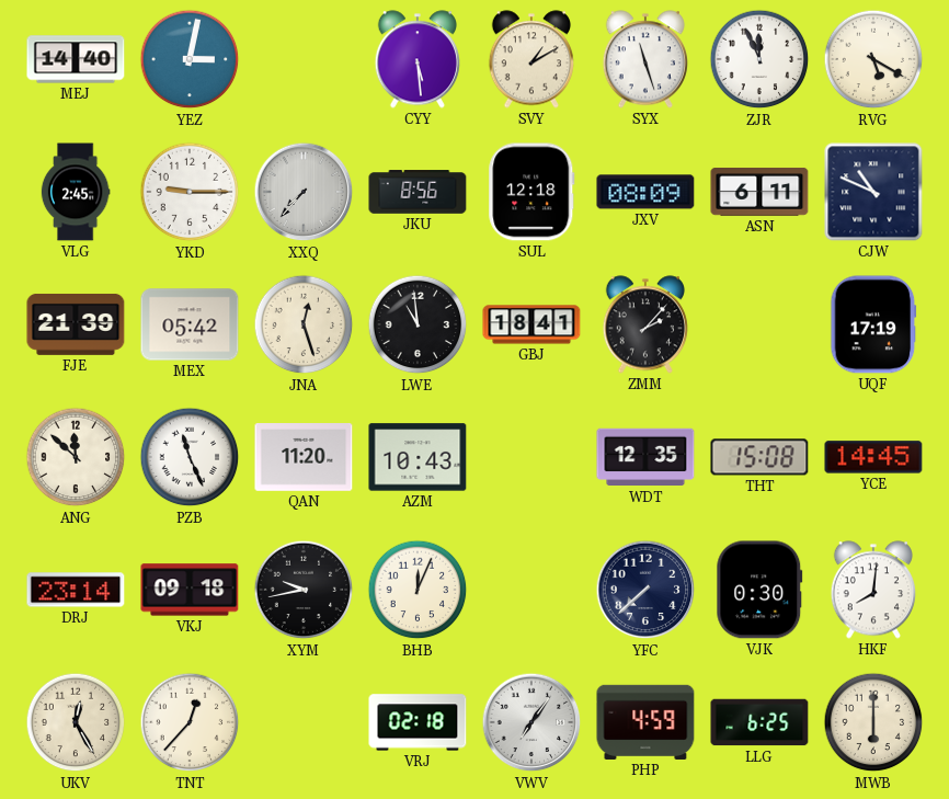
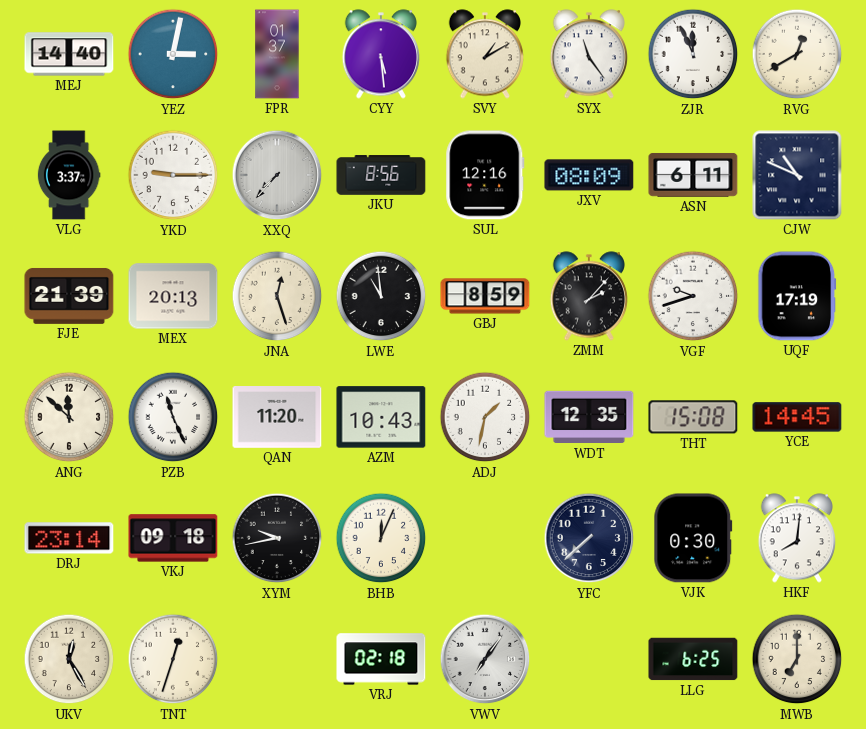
FPR: none -> 01:37 (277, 54)
SYX: 11:27 -> 11:24 (588, 54)
RVG: 5:20 -> 12:40 (797, 54)
VLG: 2:45 -> 3:37 (69, 175)
SUL: 12:18 -> 12:16 (485, 175)
MEX: 05:42 -> 20:13 (173, 296)
GBJ: 18:41 -> 8:59 (485, 296)
VGF: none -> 9:42 (693, 296)
ADJ: none -> 1:32 (485, 417)
TNT: 12:37 -> 12:33 (173, 659)
PHP: 4:59 -> none (645, 722)
MWB: 6:00 -> 7:00 (797, 659)
